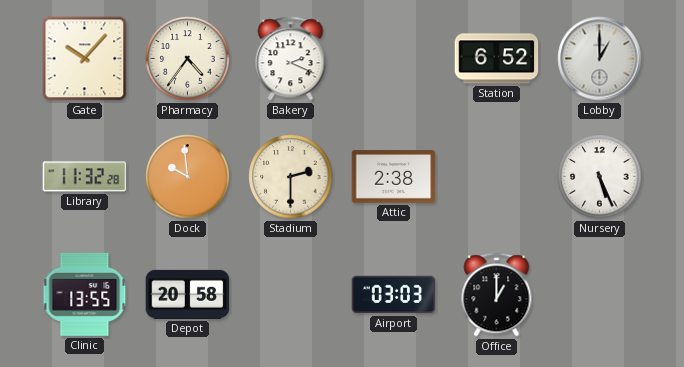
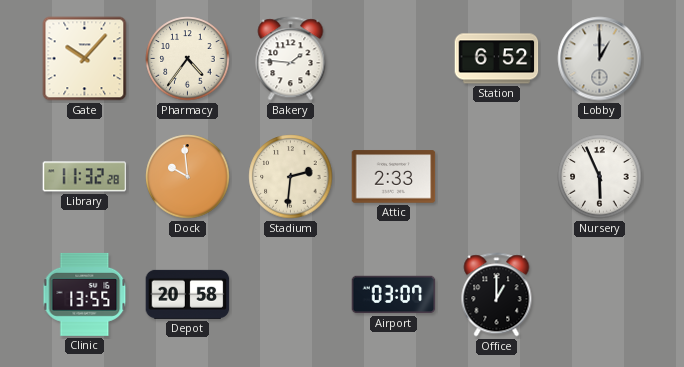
Bakery: 2:19 -> 1:46 (291, 59)
Stadium: 2:30 -> 2:31 (291, 177)
Attic: 2:38 -> 2:33 (394, 177)
Nursery: 5:26 -> 5:56 (600, 177)
Airport: 03:03 -> 03:07 (394, 295)
